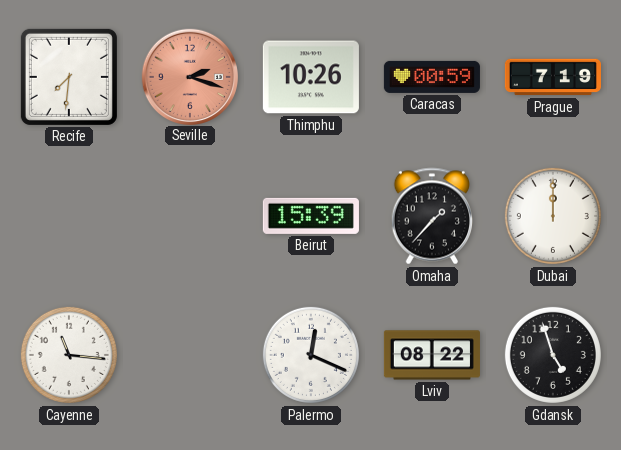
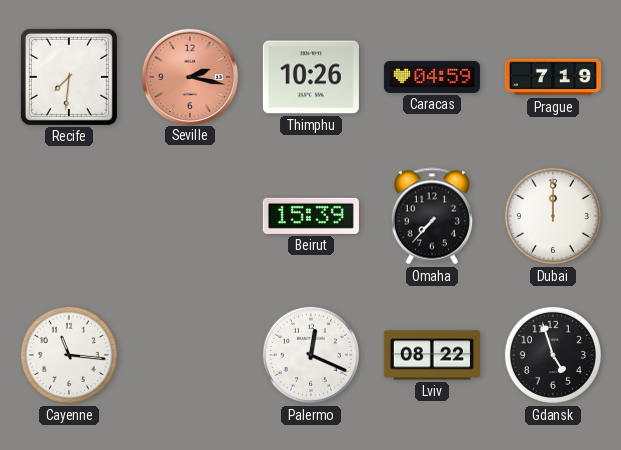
Seville: 2:18 -> 2:17 (189, 76)
Caracas: 00:59 -> 04:59 (432, 77)
Omaha: 1:37 -> 7:37 (431, 216)
